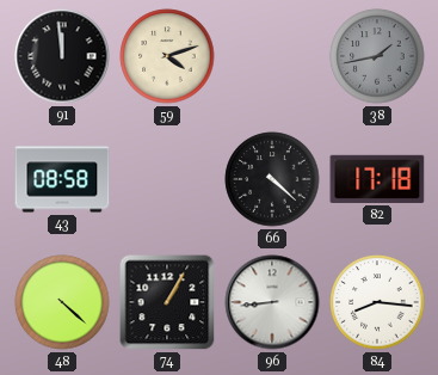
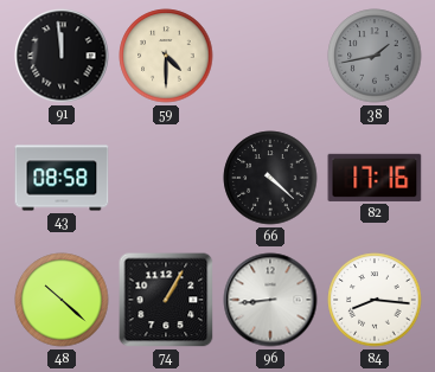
59: 4:12 -> 4:30 (166, 56)
82: 17:18 -> 17:16 (375, 178)
48: 4:22 -> 10:22 (62, 300)
